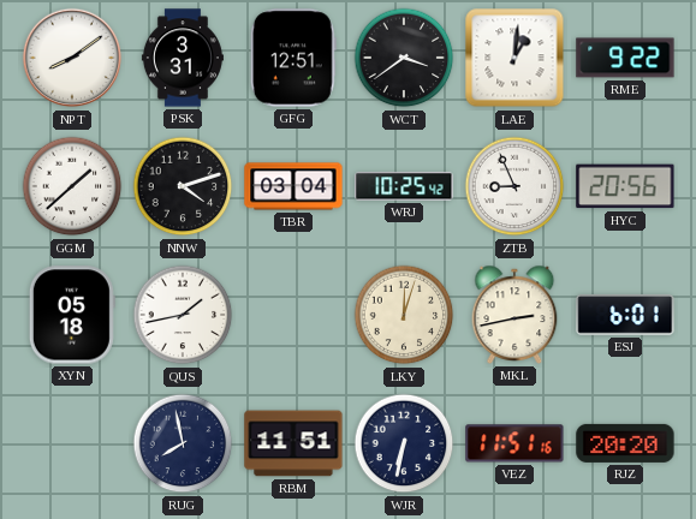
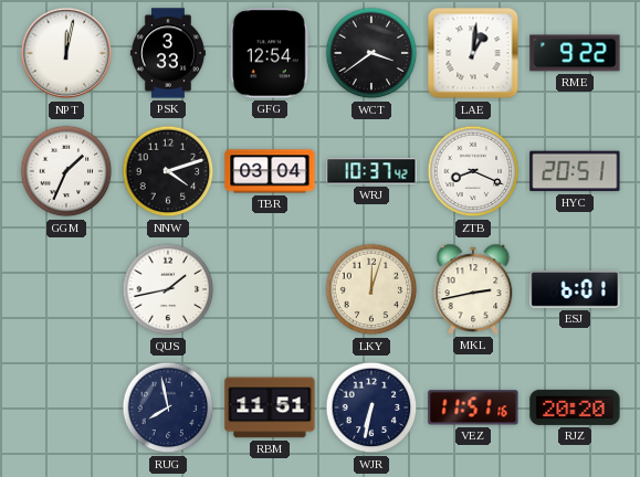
NPT: 8:09 -> 12:02 (66, 53)
PSK: 3:31 -> 3:33 (168, 53)
GFG: 12:51 -> 12:54 (270, 53)
GGM: 1:38 -> 1:34 (66, 171)
WRJ: 10:25 -> 10:37 (371, 171)
ZTB: 8:56 -> 8:19 (473, 171)
HYC: 20:56 -> 20:51 (575, 171)
XYN: 05:18 -> none (72, 315)
